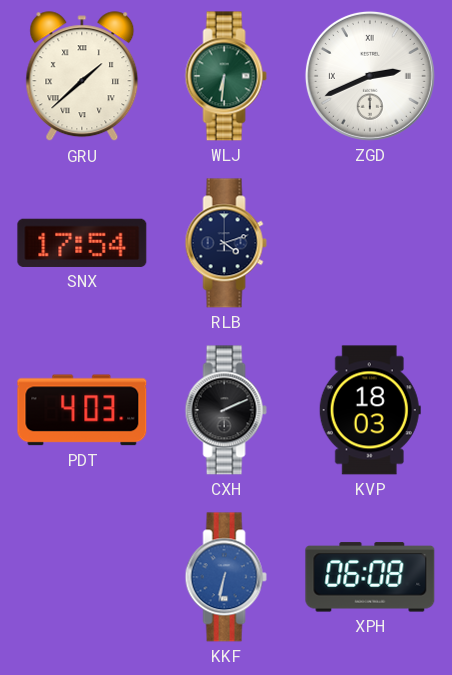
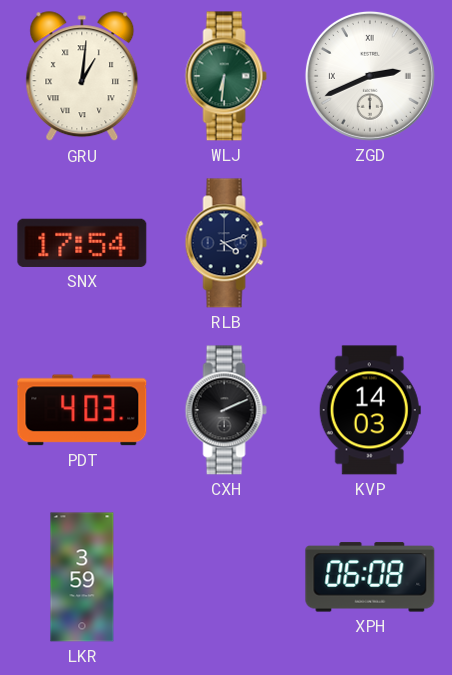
GRU: 1:38 -> 1:01 (82, 77)
KVP: 18:03 -> 14:03 (370, 410)
LKR: none -> 3:59 (82, 577)
KKF: 6:32 -> none (226, 577)
